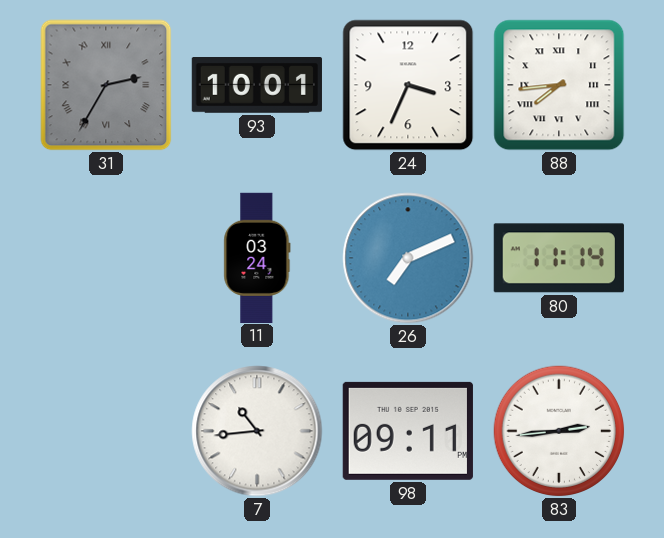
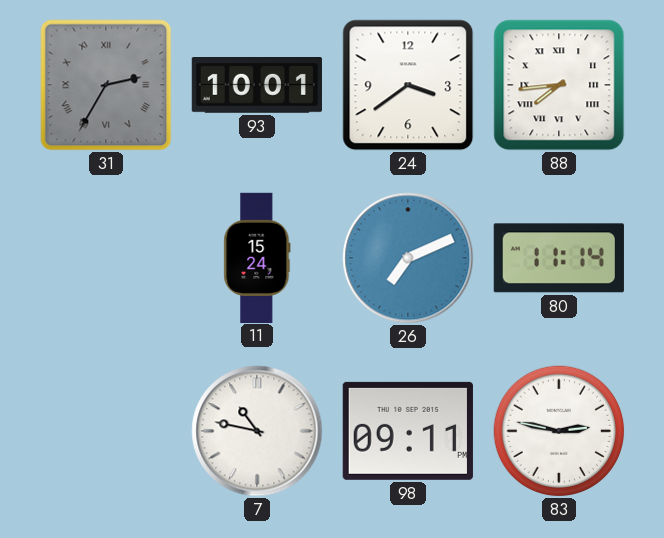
24: 3:34 -> 3:39 (408, 85)
11: 03:24 -> 15:24 (257, 257)
7: 10:44 -> 10:47 (257, 431)
83: 2:44 -> 2:47 (559, 431)
